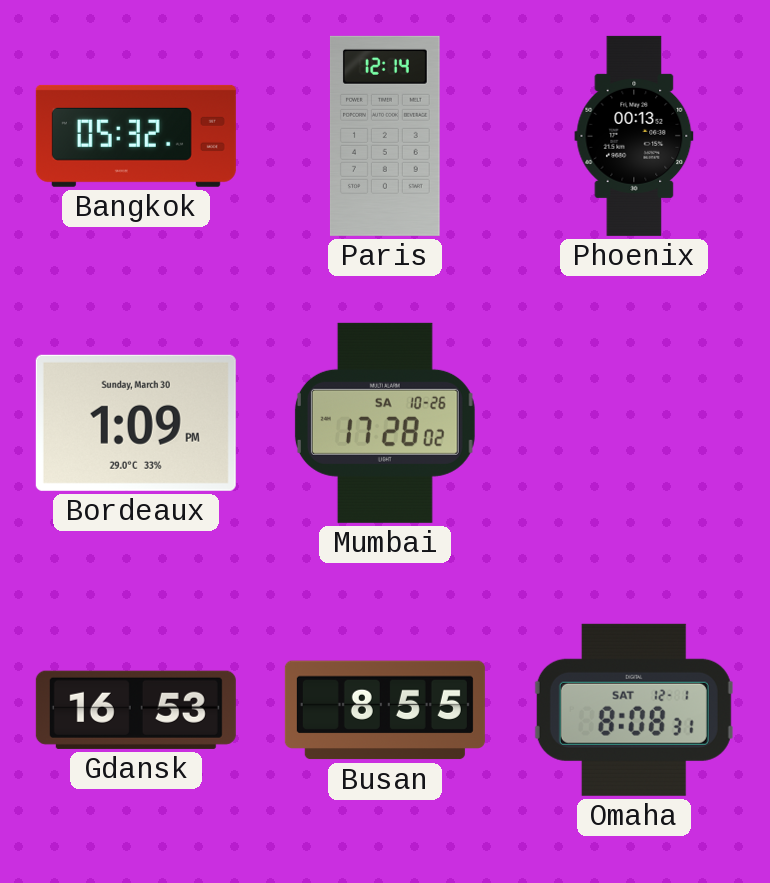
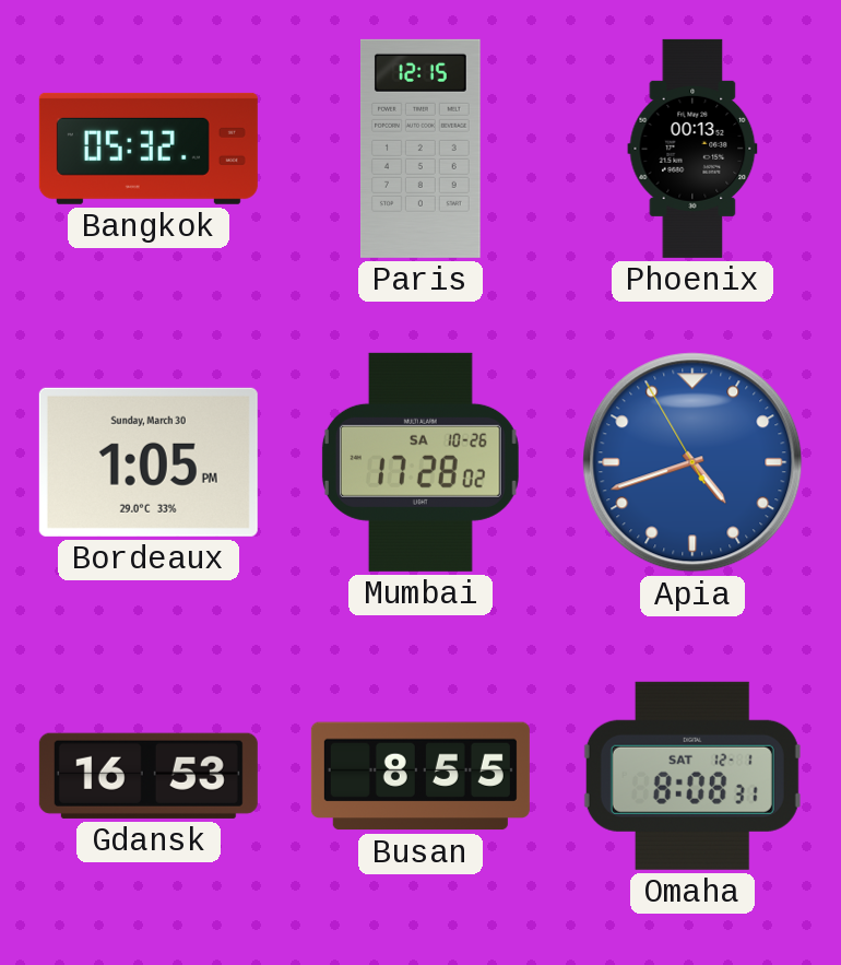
Paris: 12:14 -> 12:15 (420, 149)
Bordeaux: 1:09 -> 1:05 (149, 462)
Apia: none -> 4:41 (692, 462)
